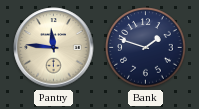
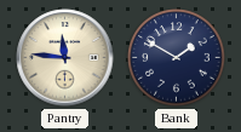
Bank: 1:48 -> 1:50 (177, 58)
